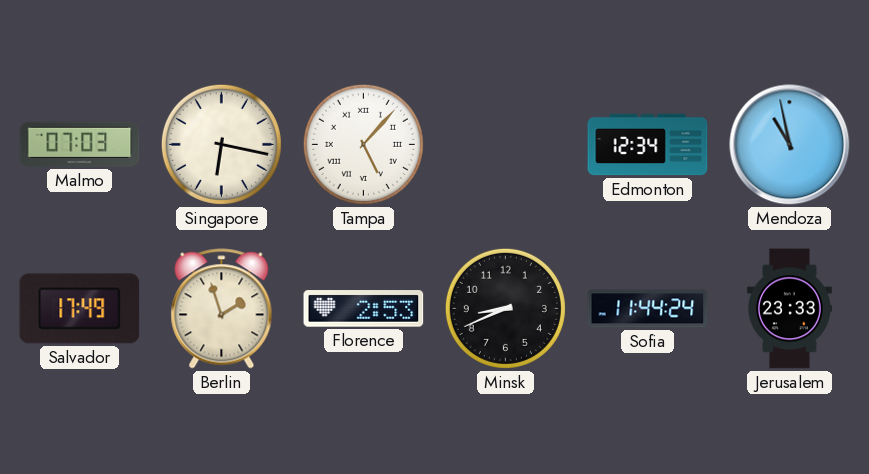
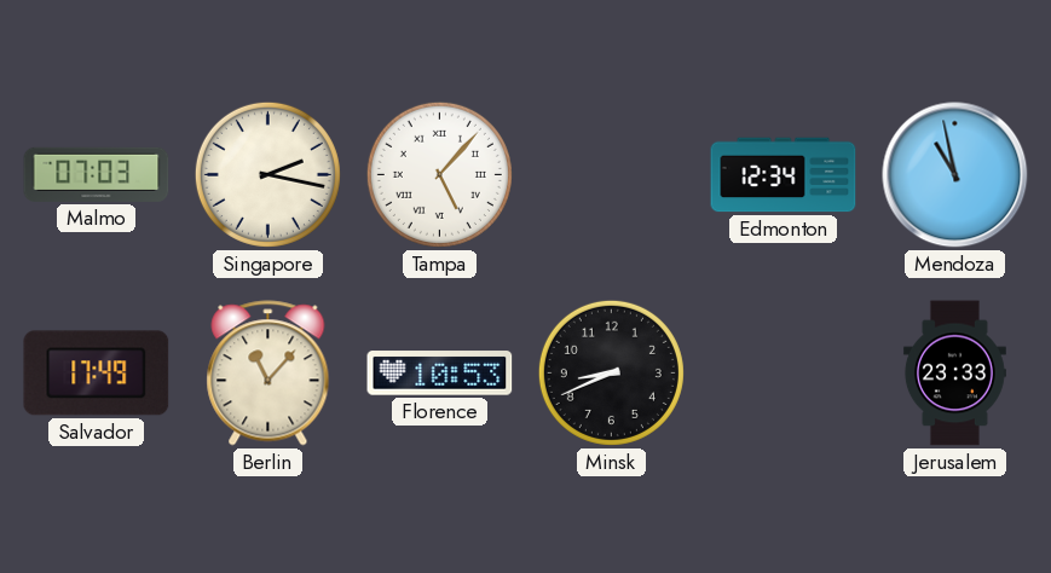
Singapore: 6:17 -> 2:17 (267, 174)
Berlin: 1:57 -> 11:07 (268, 374)
Florence: 2:53 -> 10:53 (440, 374)
Sofia: 11:44 -> none (648, 309)
